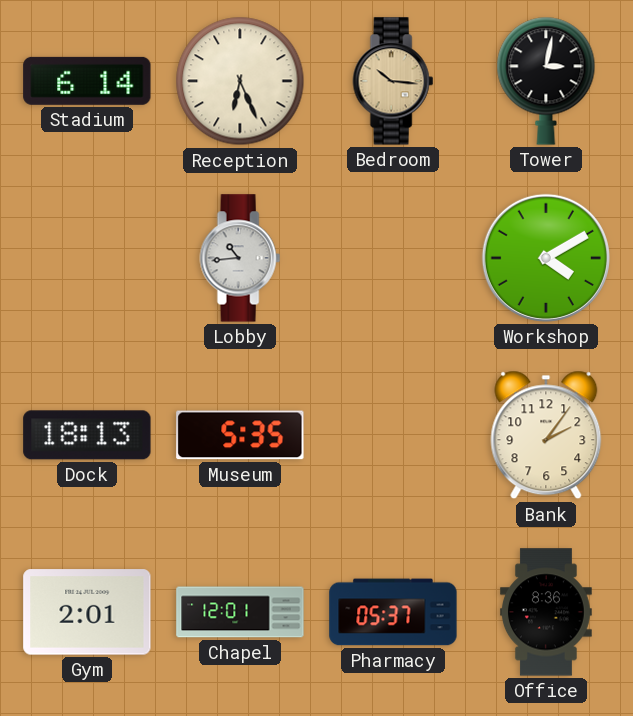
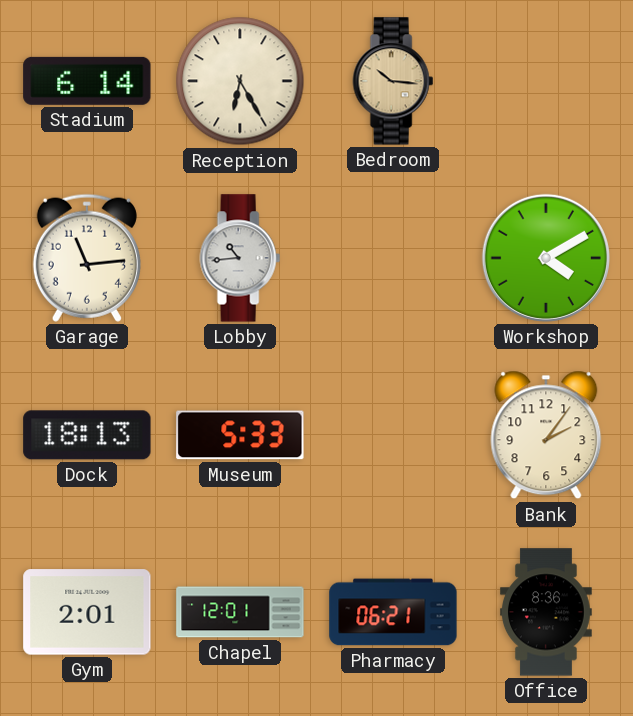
Reception: 6:26 -> 6:25 (240, 81)
Tower: 3:02 -> none (546, 81)
Garage: none -> 11:14 (87, 258)
Museum: 5:35 -> 5:33 (240, 435)
Pharmacy: 05:37 -> 06:21 (393, 612)
